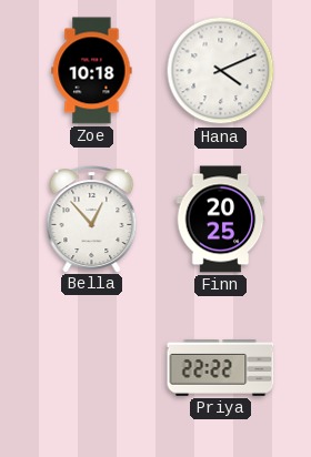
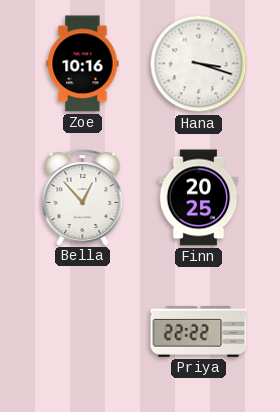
Zoe: 10:18 -> 10:16 (83, 64)
Hana: 4:11 -> 3:18 (199, 64)
